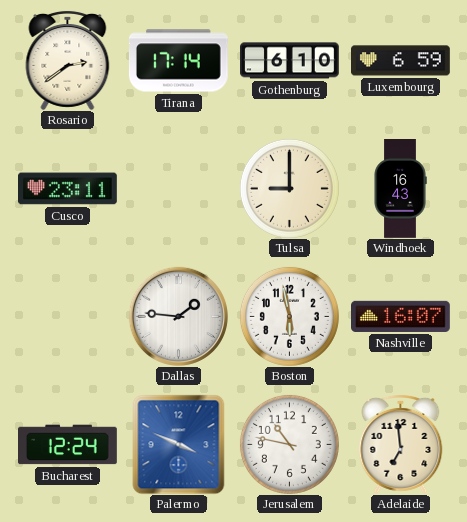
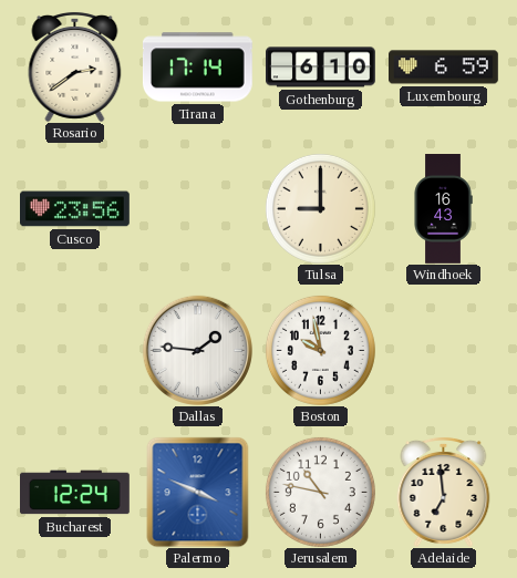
Cusco: 23:11 -> 23:56 (75, 209)
Boston: 5:58 -> 9:58 (320, 350)
Nashville: 16:07 -> none (401, 316)
